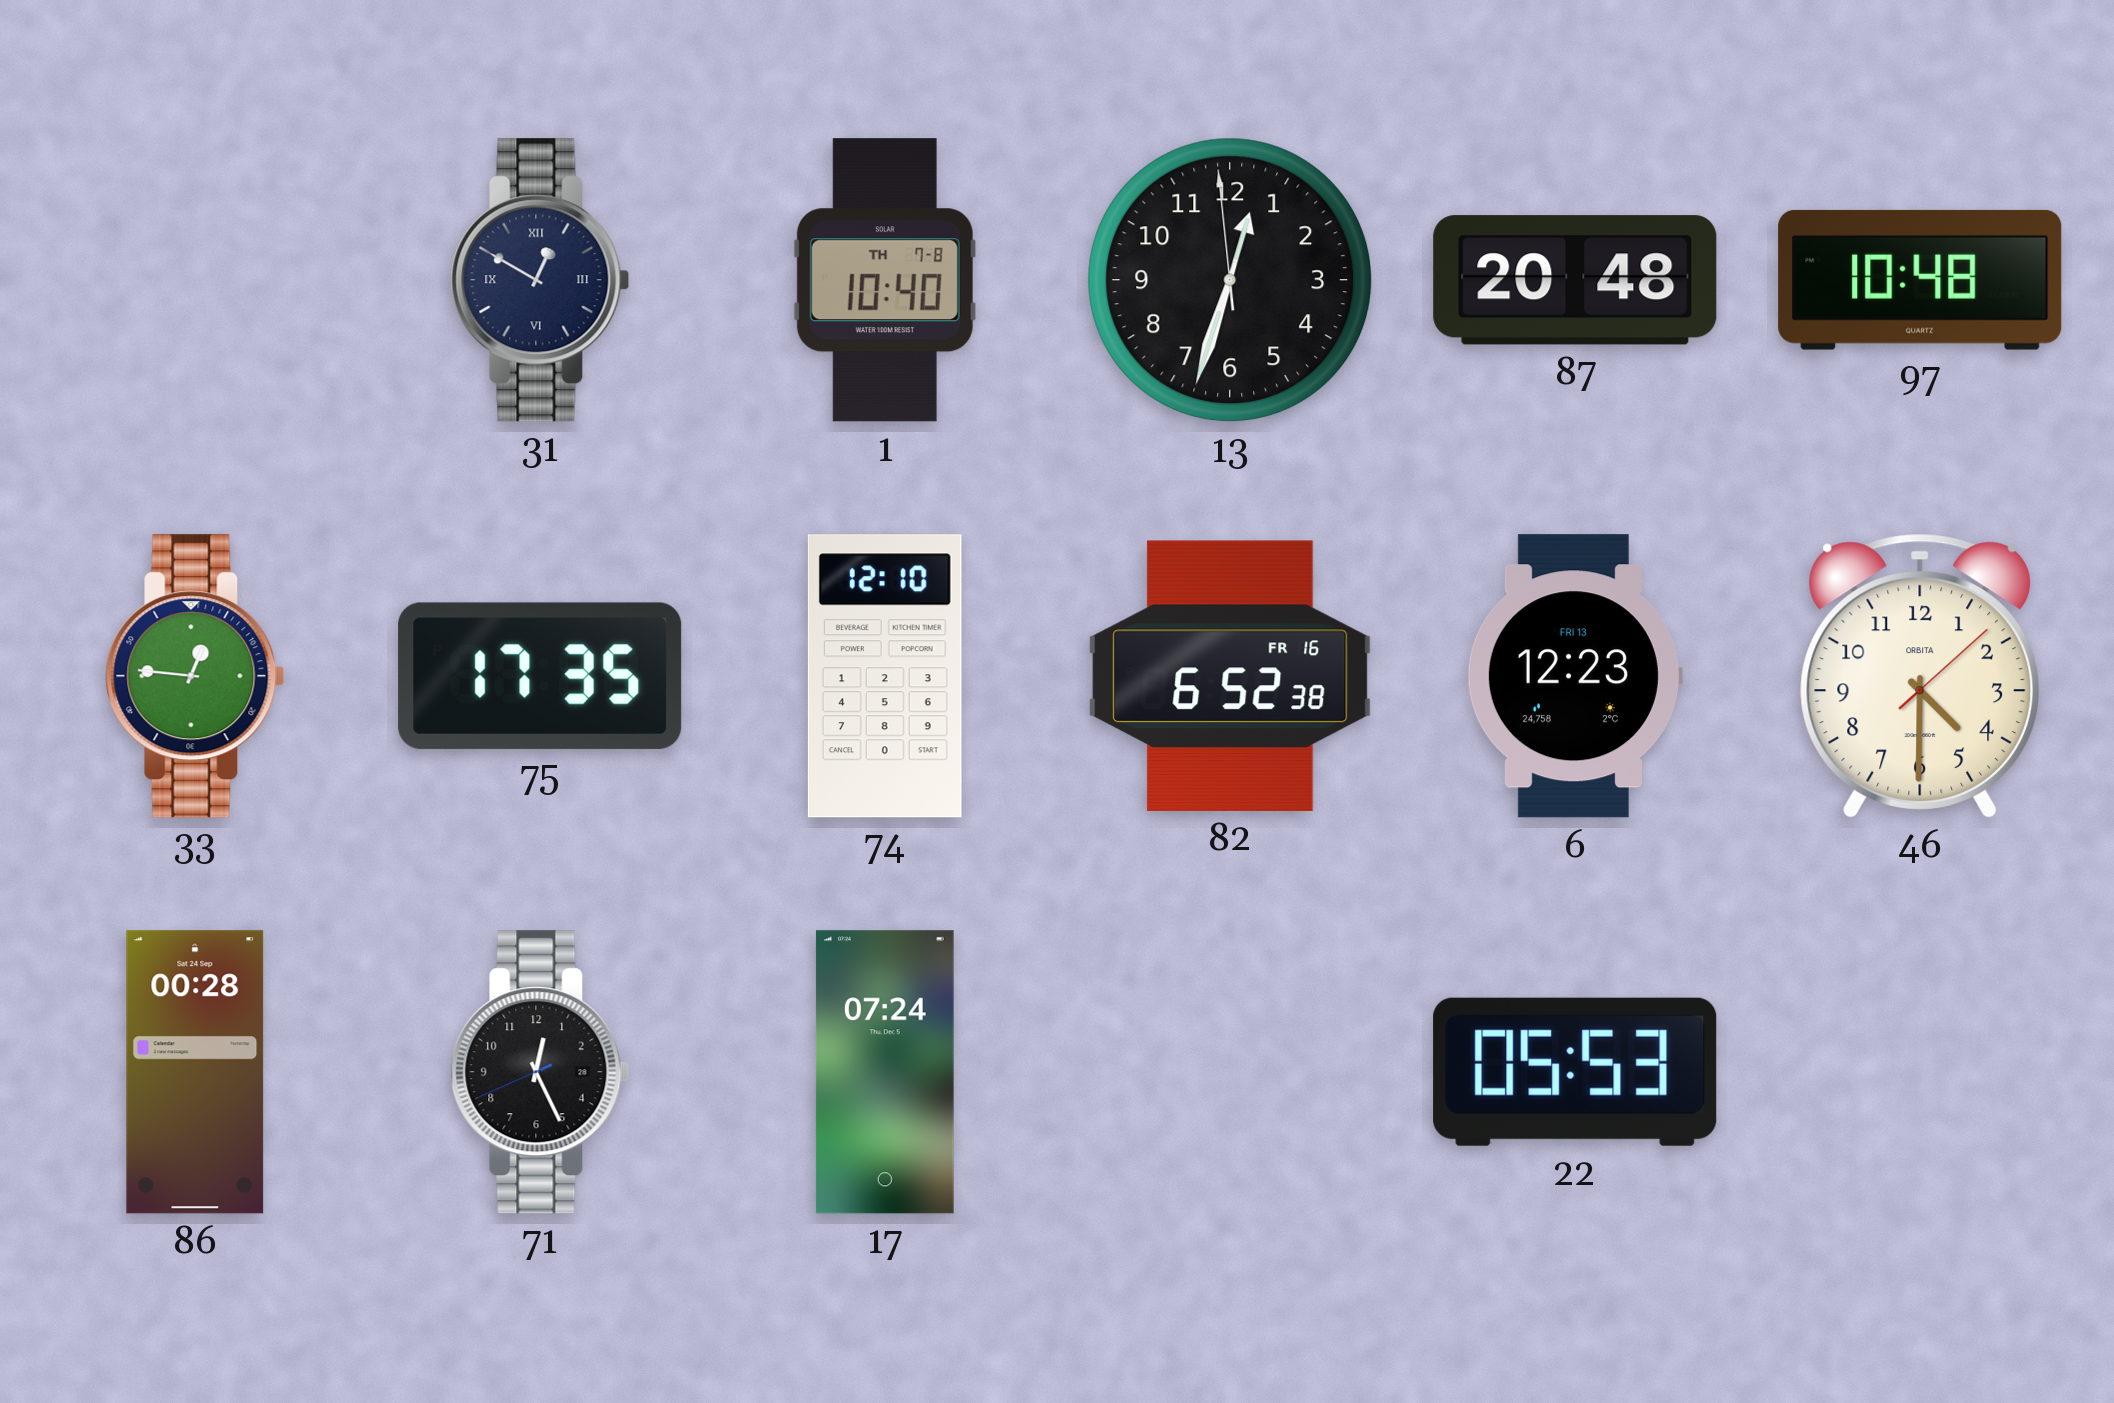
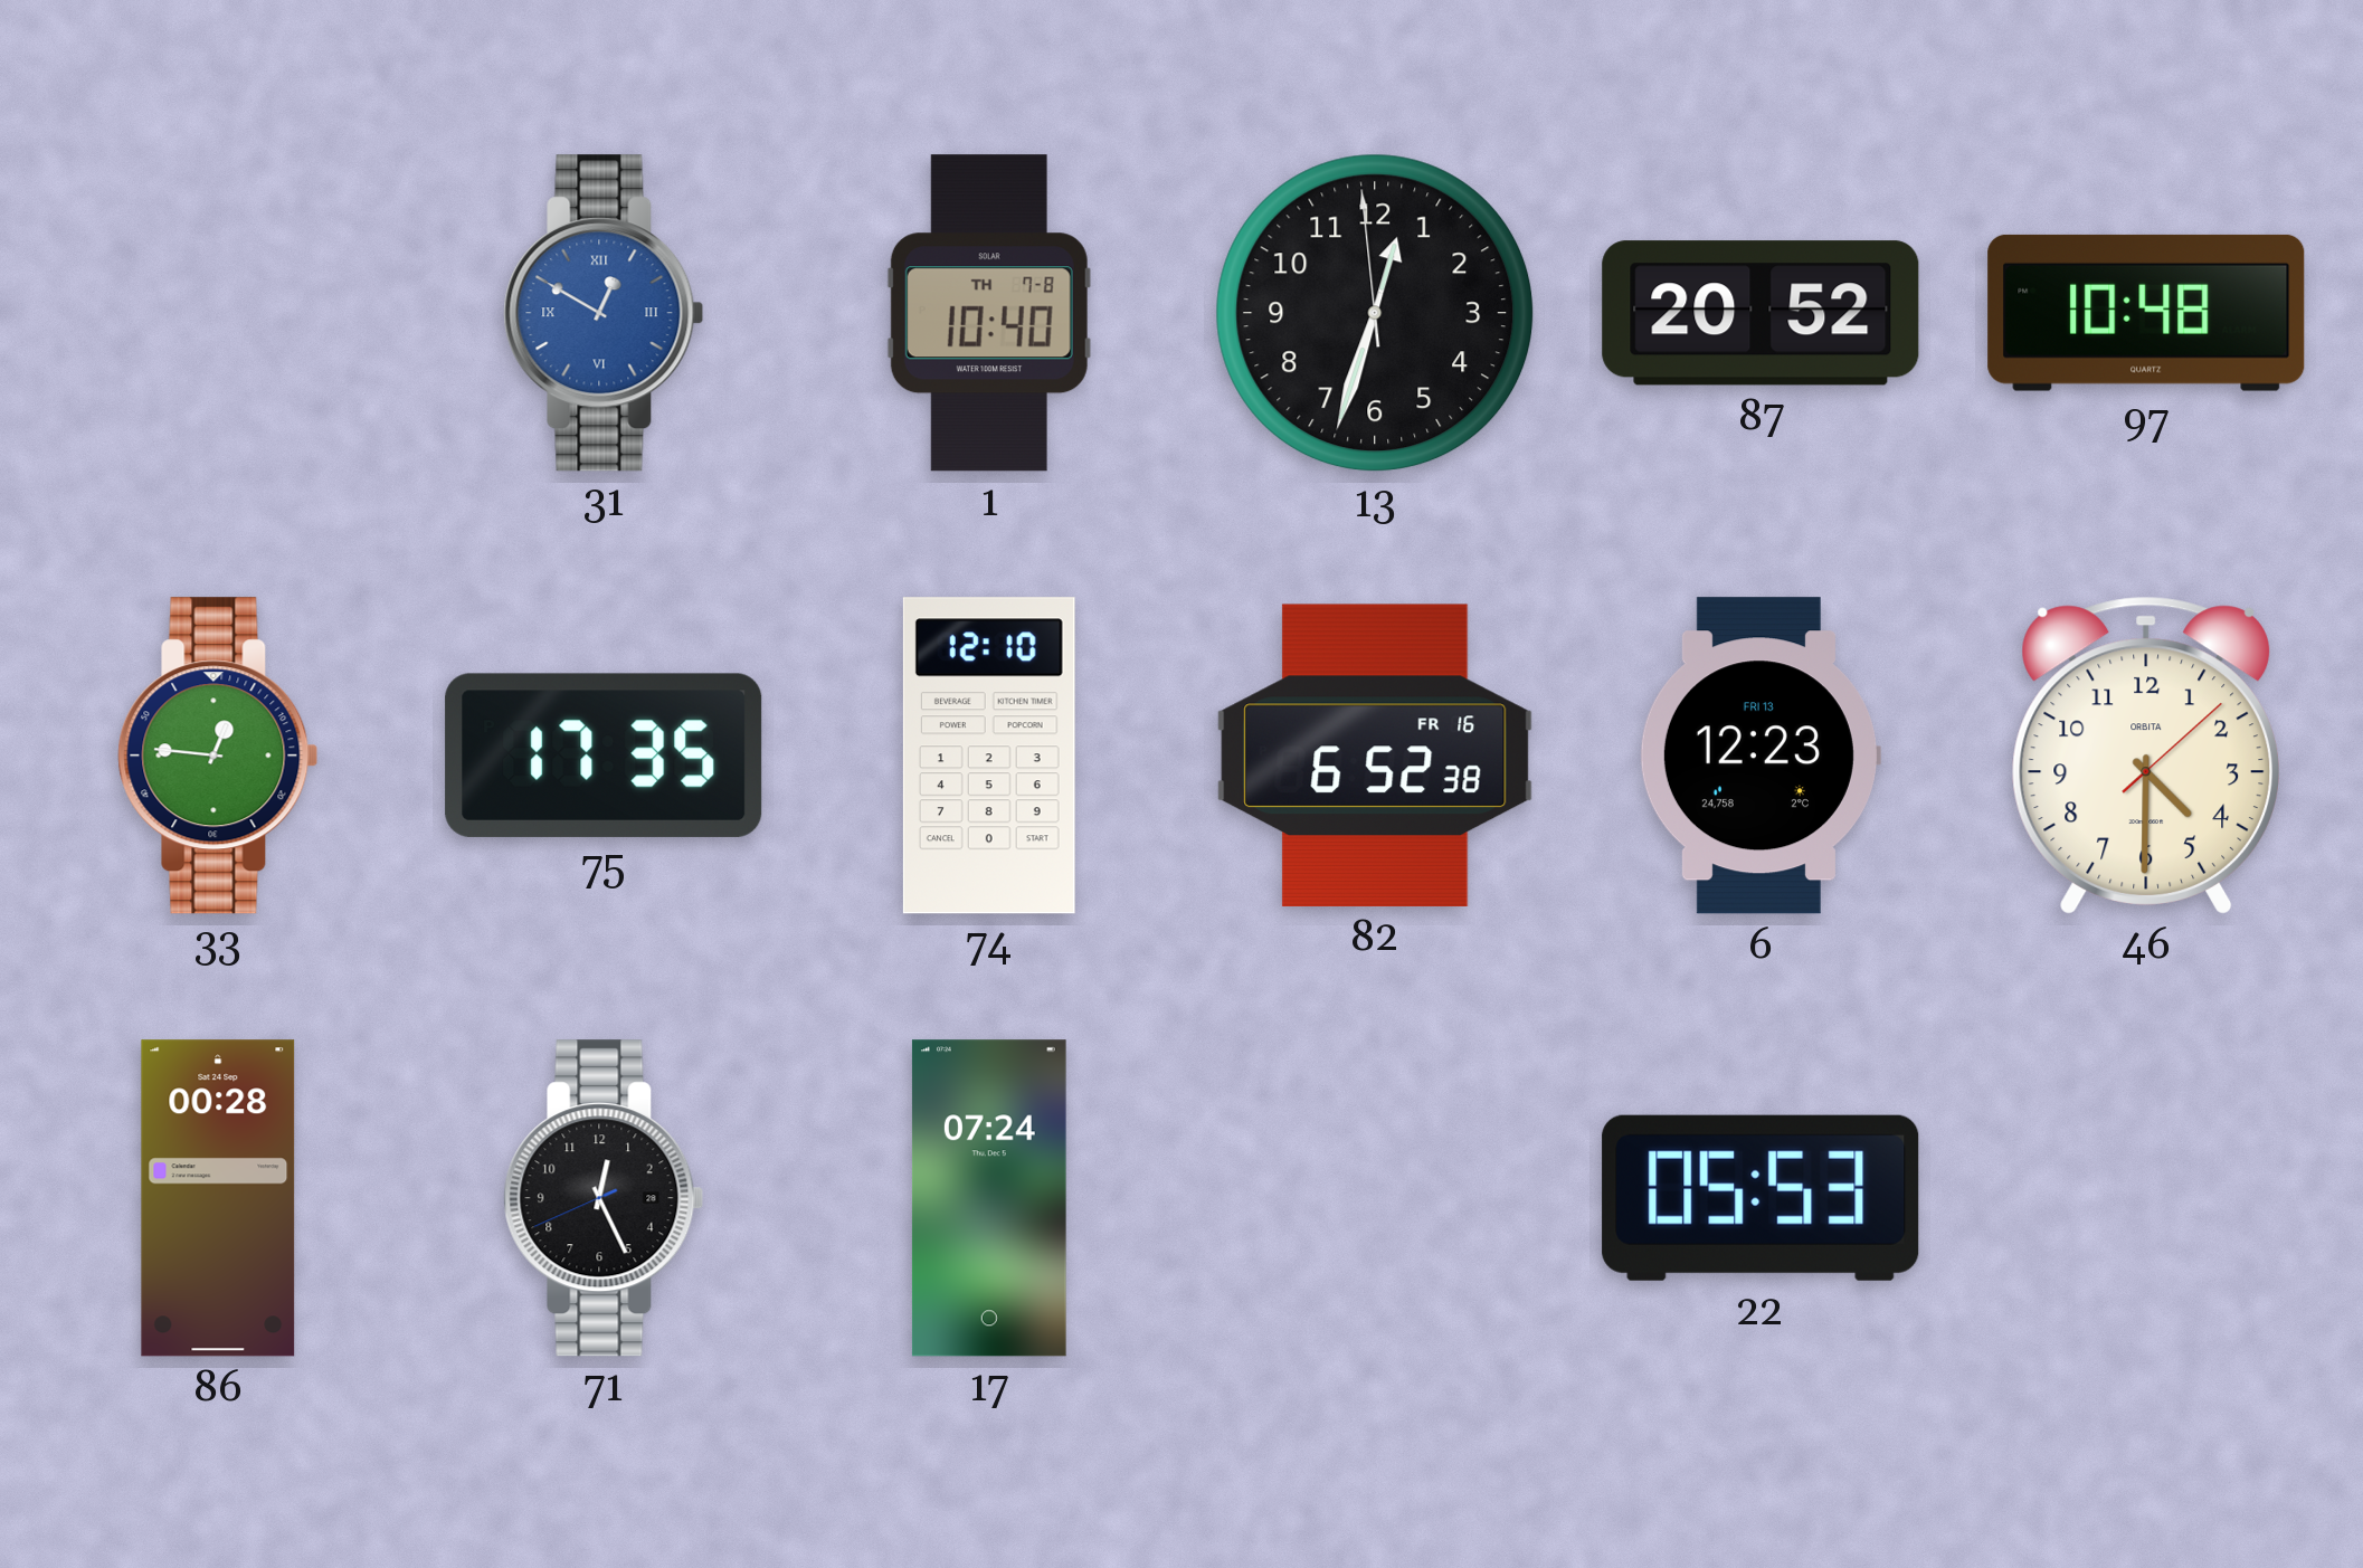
31 dial: navy -> blue (604, 313)
87: 20:48 -> 20:52 (1761, 313)
